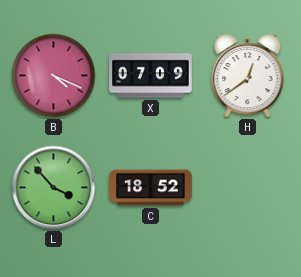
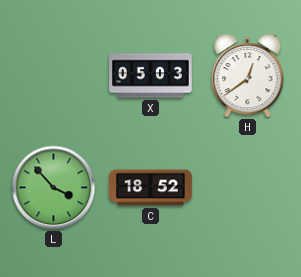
B: 4:19 -> none (54, 76)
X: 07:09 -> 05:03 (151, 76)
